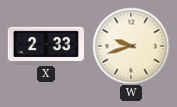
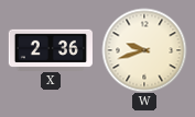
X: 2:33 -> 2:36 (50, 49)
